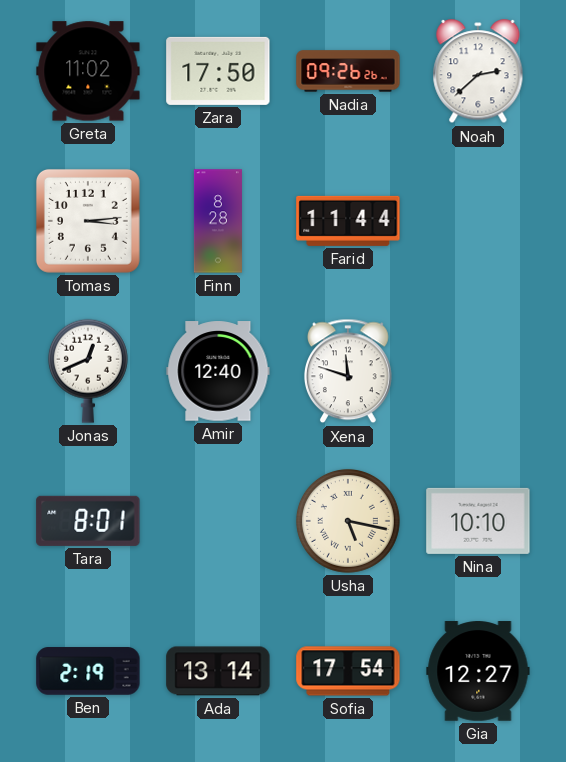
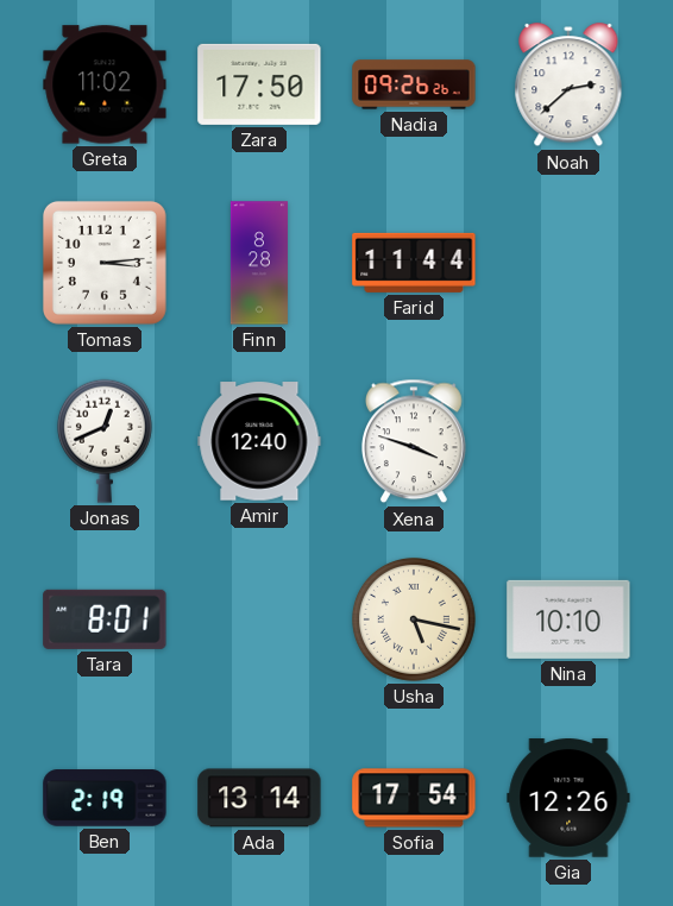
Xena: 11:48 -> 3:48 (414, 441)
Gia: 12:27 -> 12:26 (568, 798)
